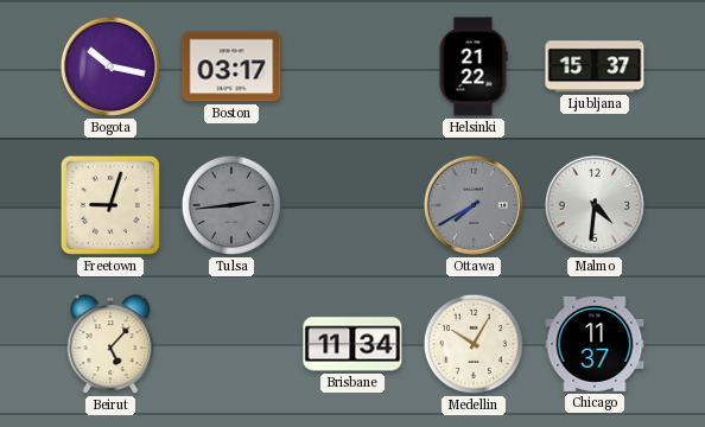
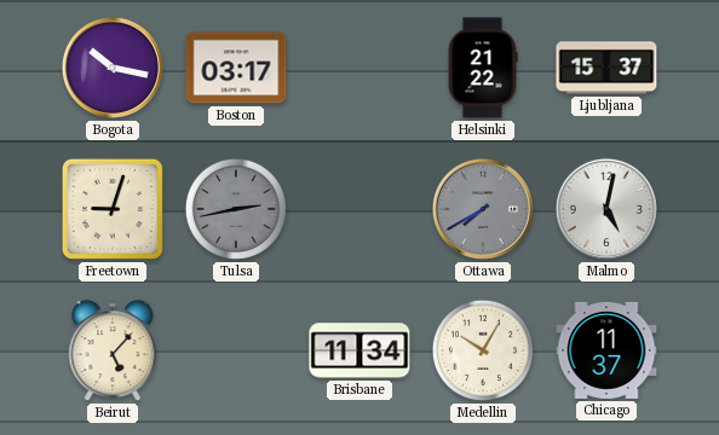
Tulsa: 2:44 -> 2:43 (236, 209)
Malmo: 4:31 -> 5:02 (606, 209)
